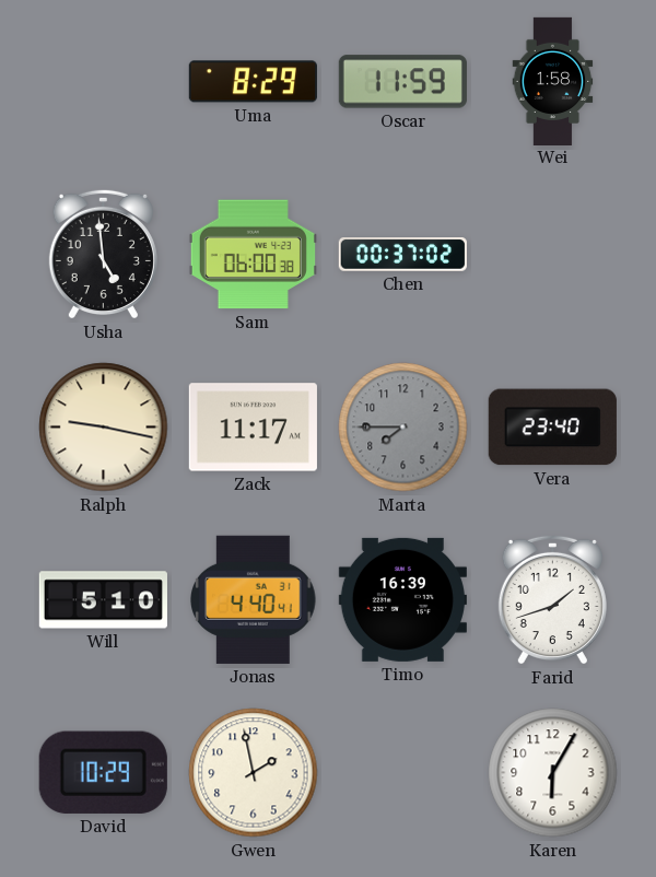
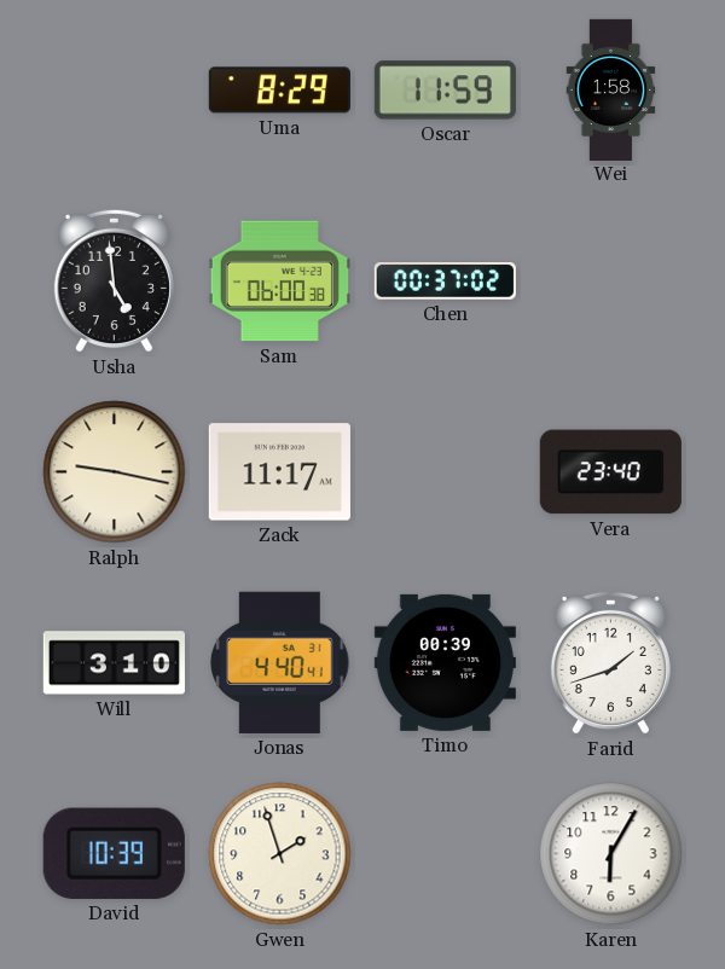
Marta: 7:45 -> none (403, 428)
Will: 5:10 -> 3:10 (114, 663)
Timo: 16:39 -> 00:39 (445, 662)
David: 10:29 -> 10:39 (114, 853)
Gwen: 1:58 -> 1:57 (280, 854)
